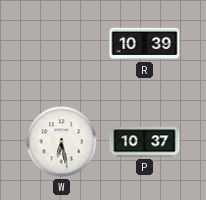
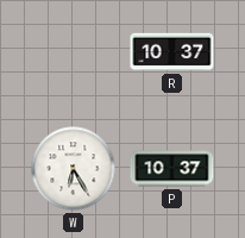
R: 10:39 -> 10:37 (172, 52)
W: 6:28 -> 6:25 (74, 169)
